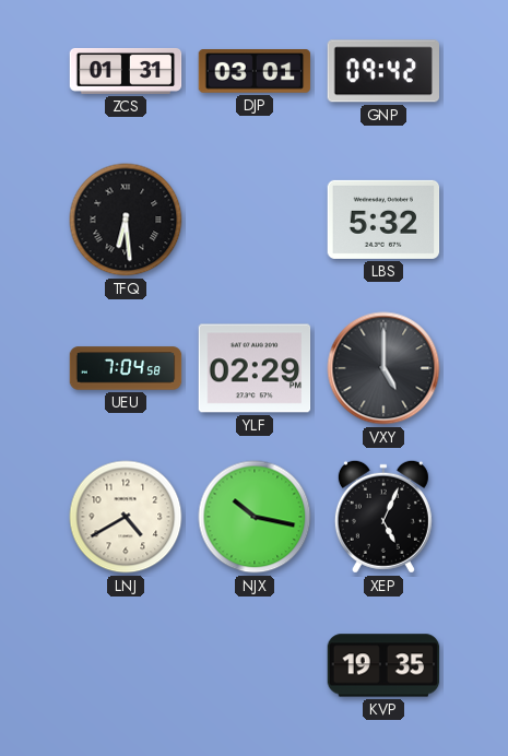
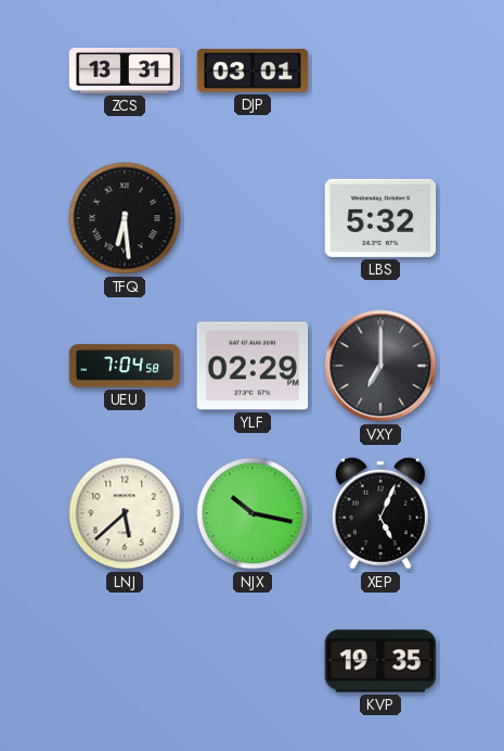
ZCS: 01:31 -> 13:31 (125, 71)
GNP: 09:42 -> none (382, 71)
VXY: 5:00 -> 7:00 (380, 366)
LNJ: 4:40 -> 5:38 (125, 513)
